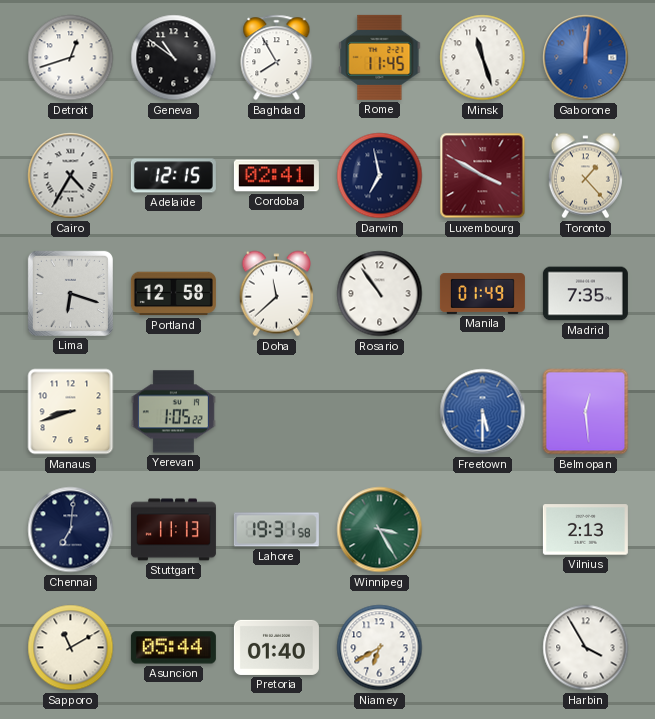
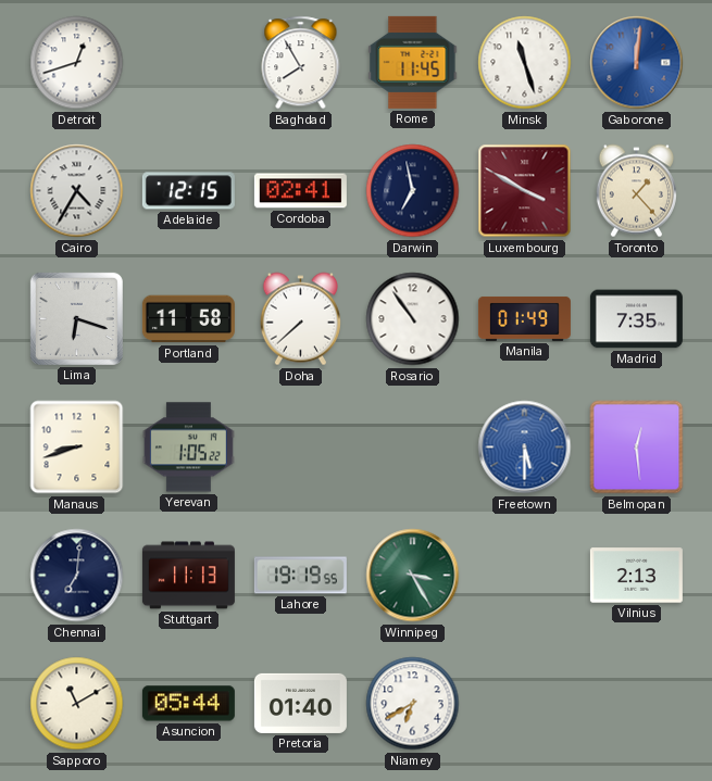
Geneva: 10:51 -> none (174, 58)
Portland: 12:58 -> 11:58 (188, 319)
Doha: 11:38 -> 7:38 (300, 319)
Lahore: 19:31 -> 19:19 (300, 576)
Harbin: 3:55 -> none (586, 648)
